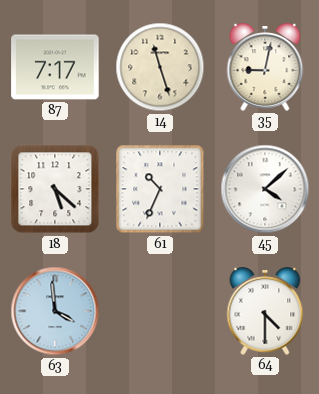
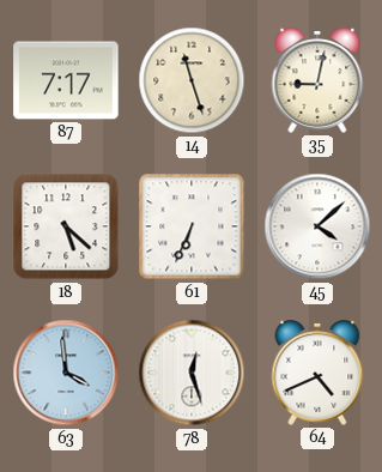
61: 10:34 -> 6:34 (192, 226)
78: none -> 12:27 (192, 373)
64: 4:30 -> 4:41 (317, 373)
